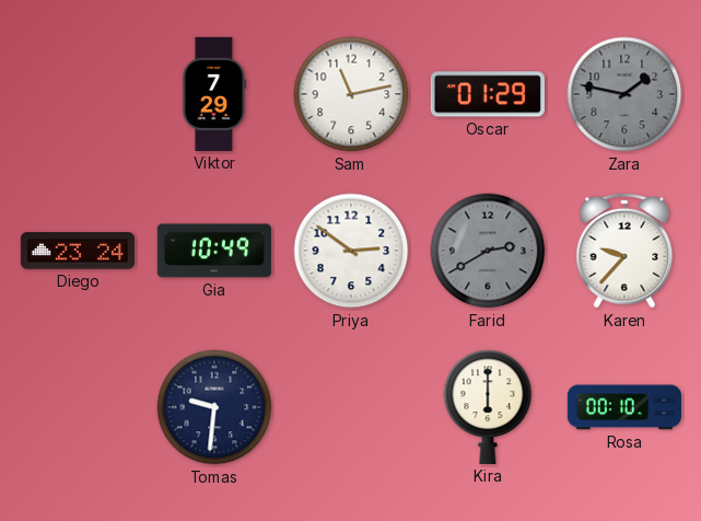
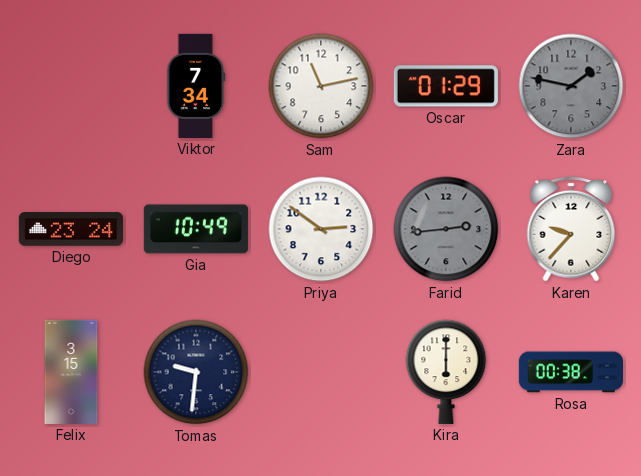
Viktor: 7:29 -> 7:34 (196, 86)
Farid: 2:40 -> 2:44 (446, 229)
Felix: none -> 3:15 (71, 372)
Rosa: 00:10 -> 00:38 (571, 372)
